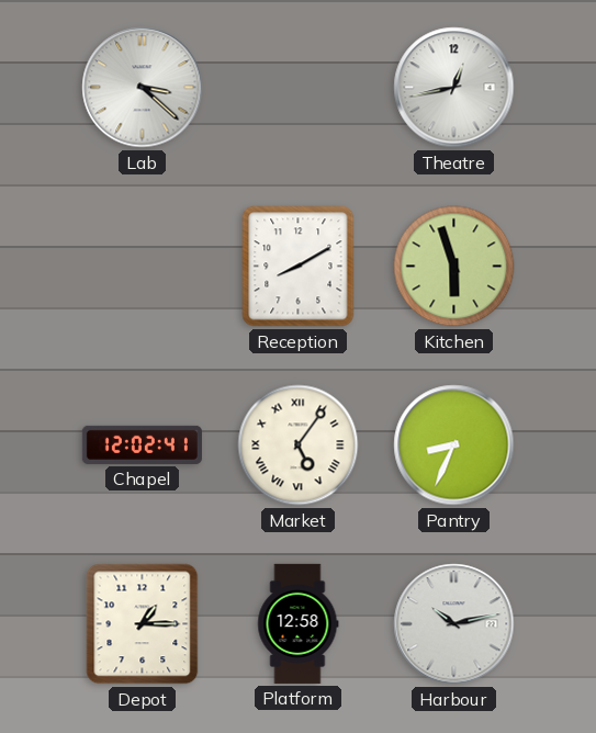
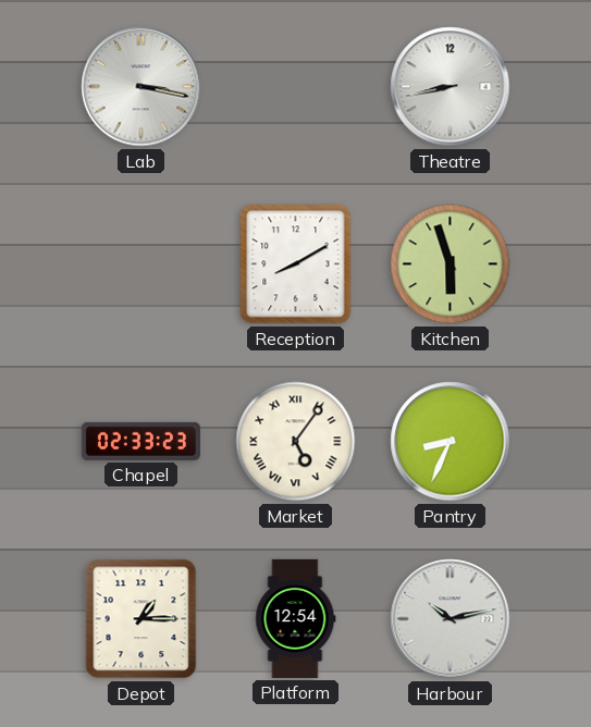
Lab: 3:22 -> 3:17 (141, 87)
Theatre: 12:43 -> 8:43 (451, 87)
Chapel: 12:02 -> 02:33 (140, 441)
Platform: 12:58 -> 12:54 (296, 618)
